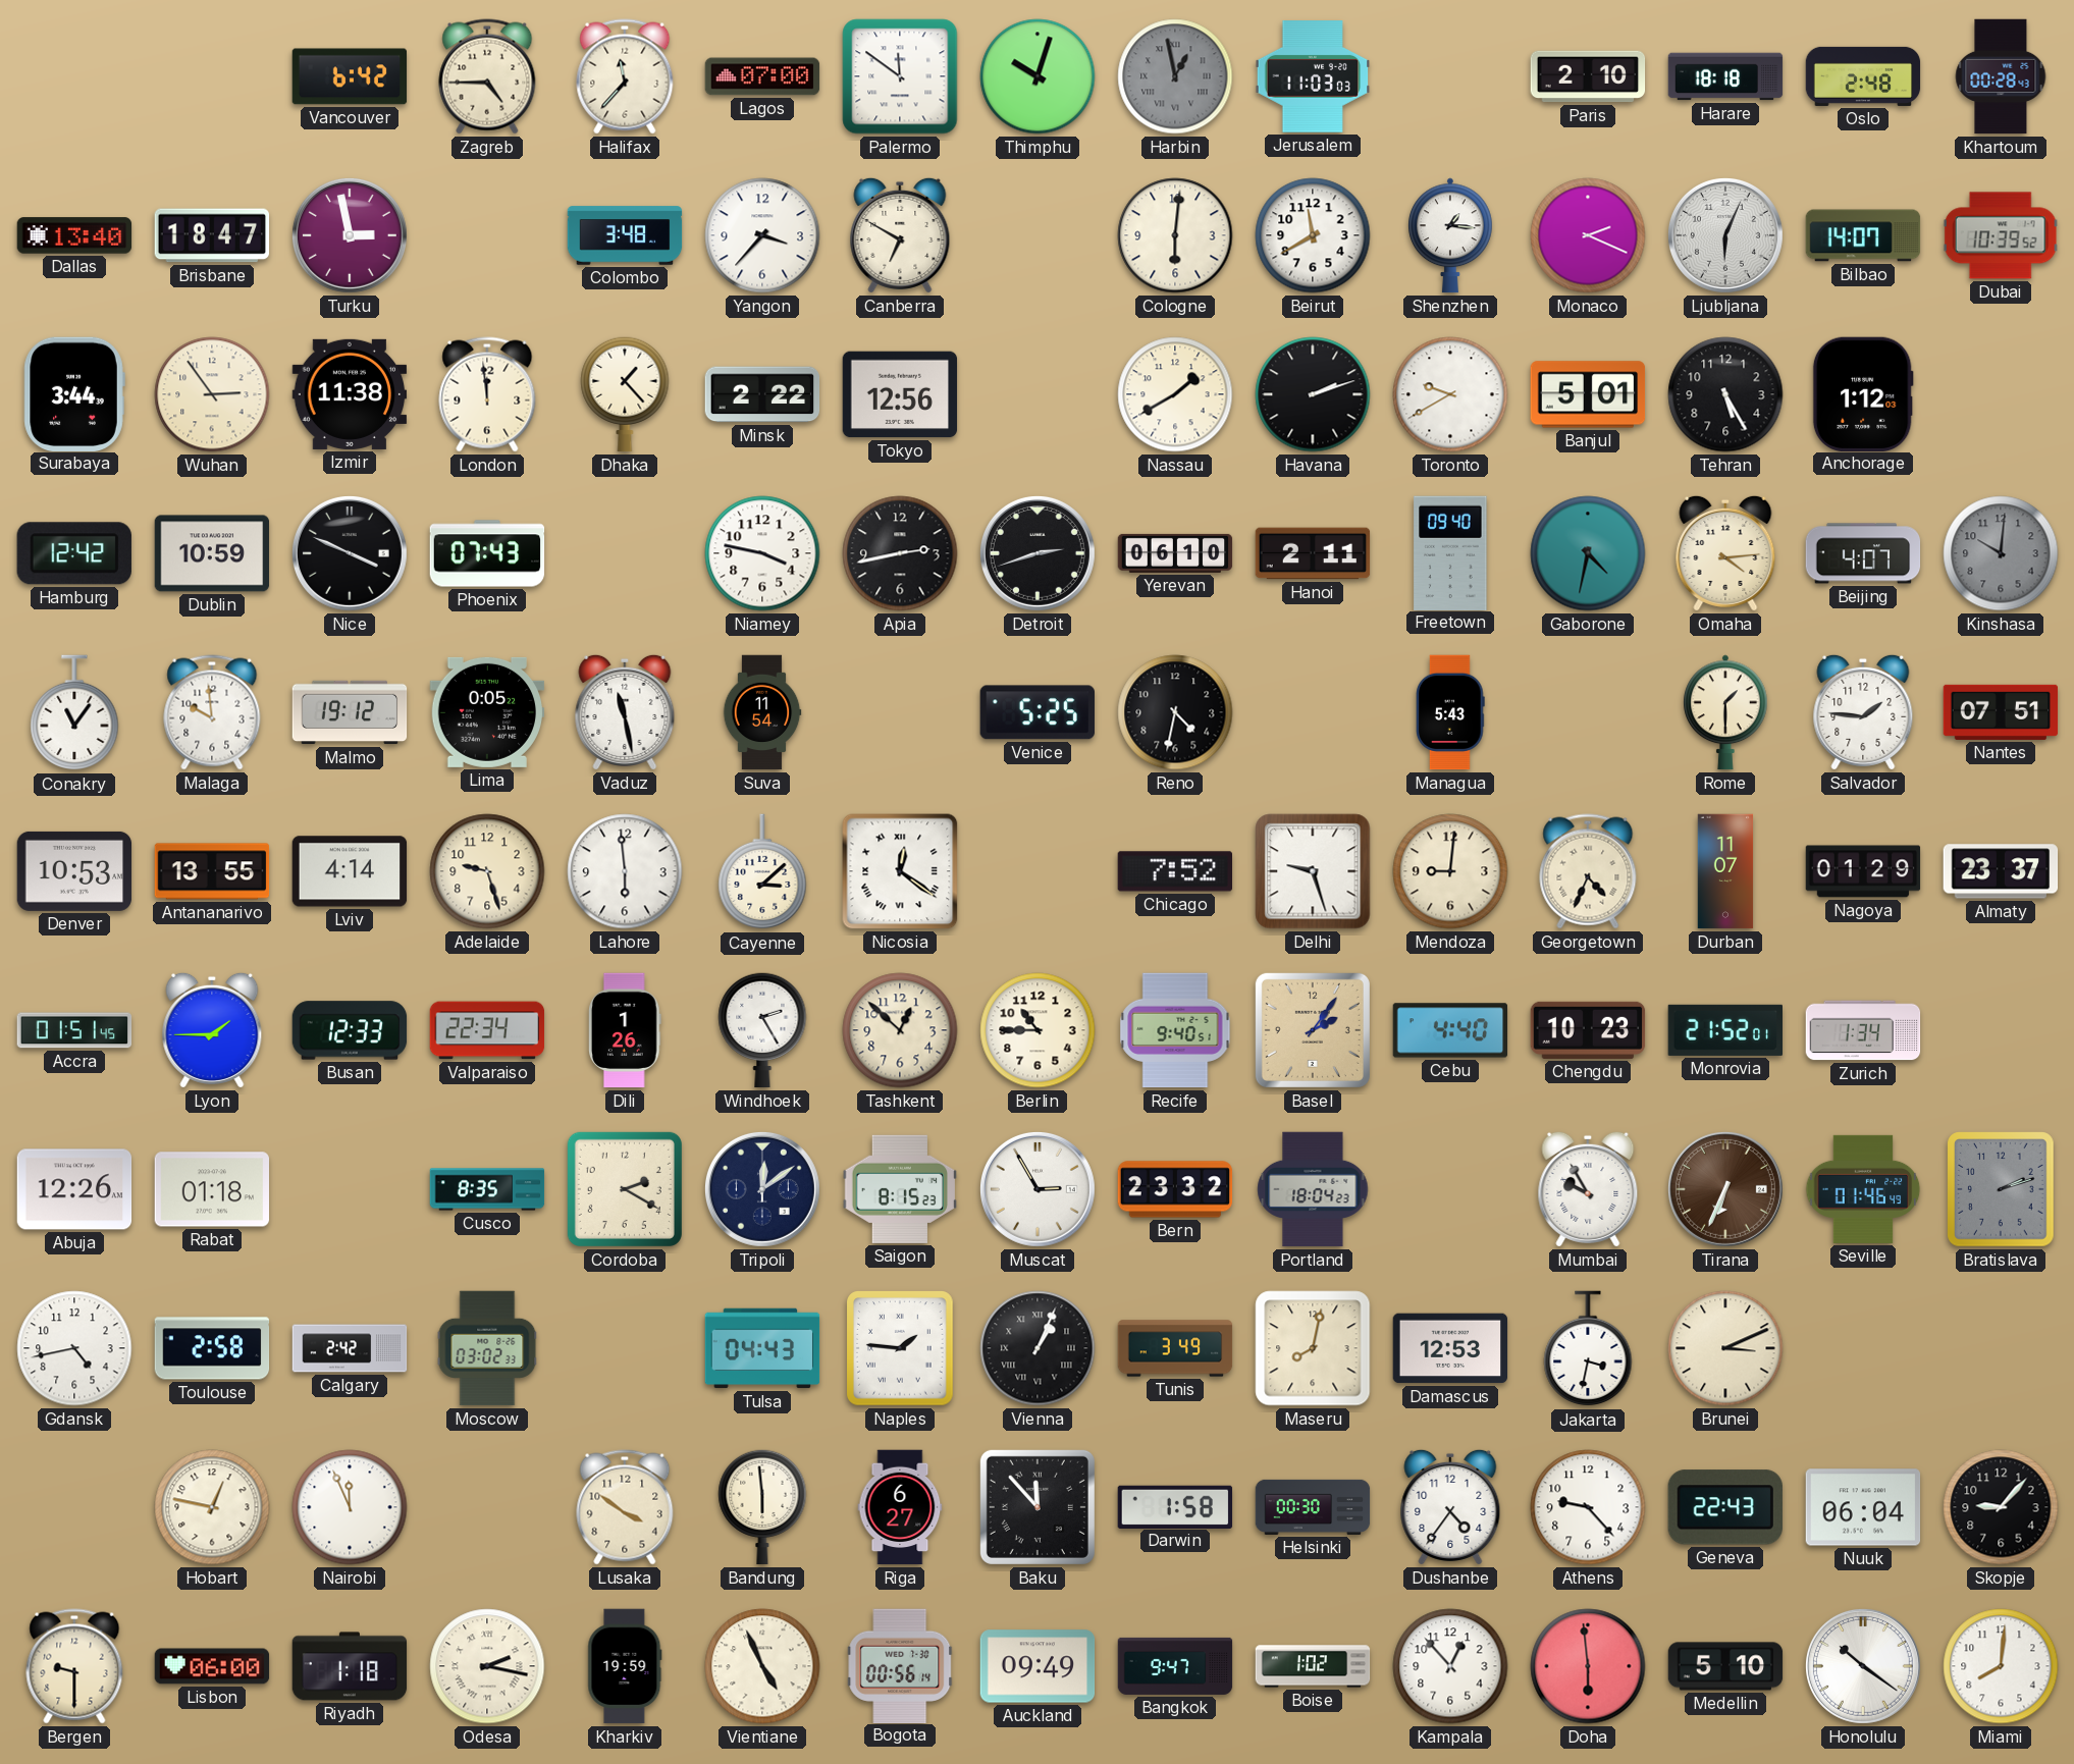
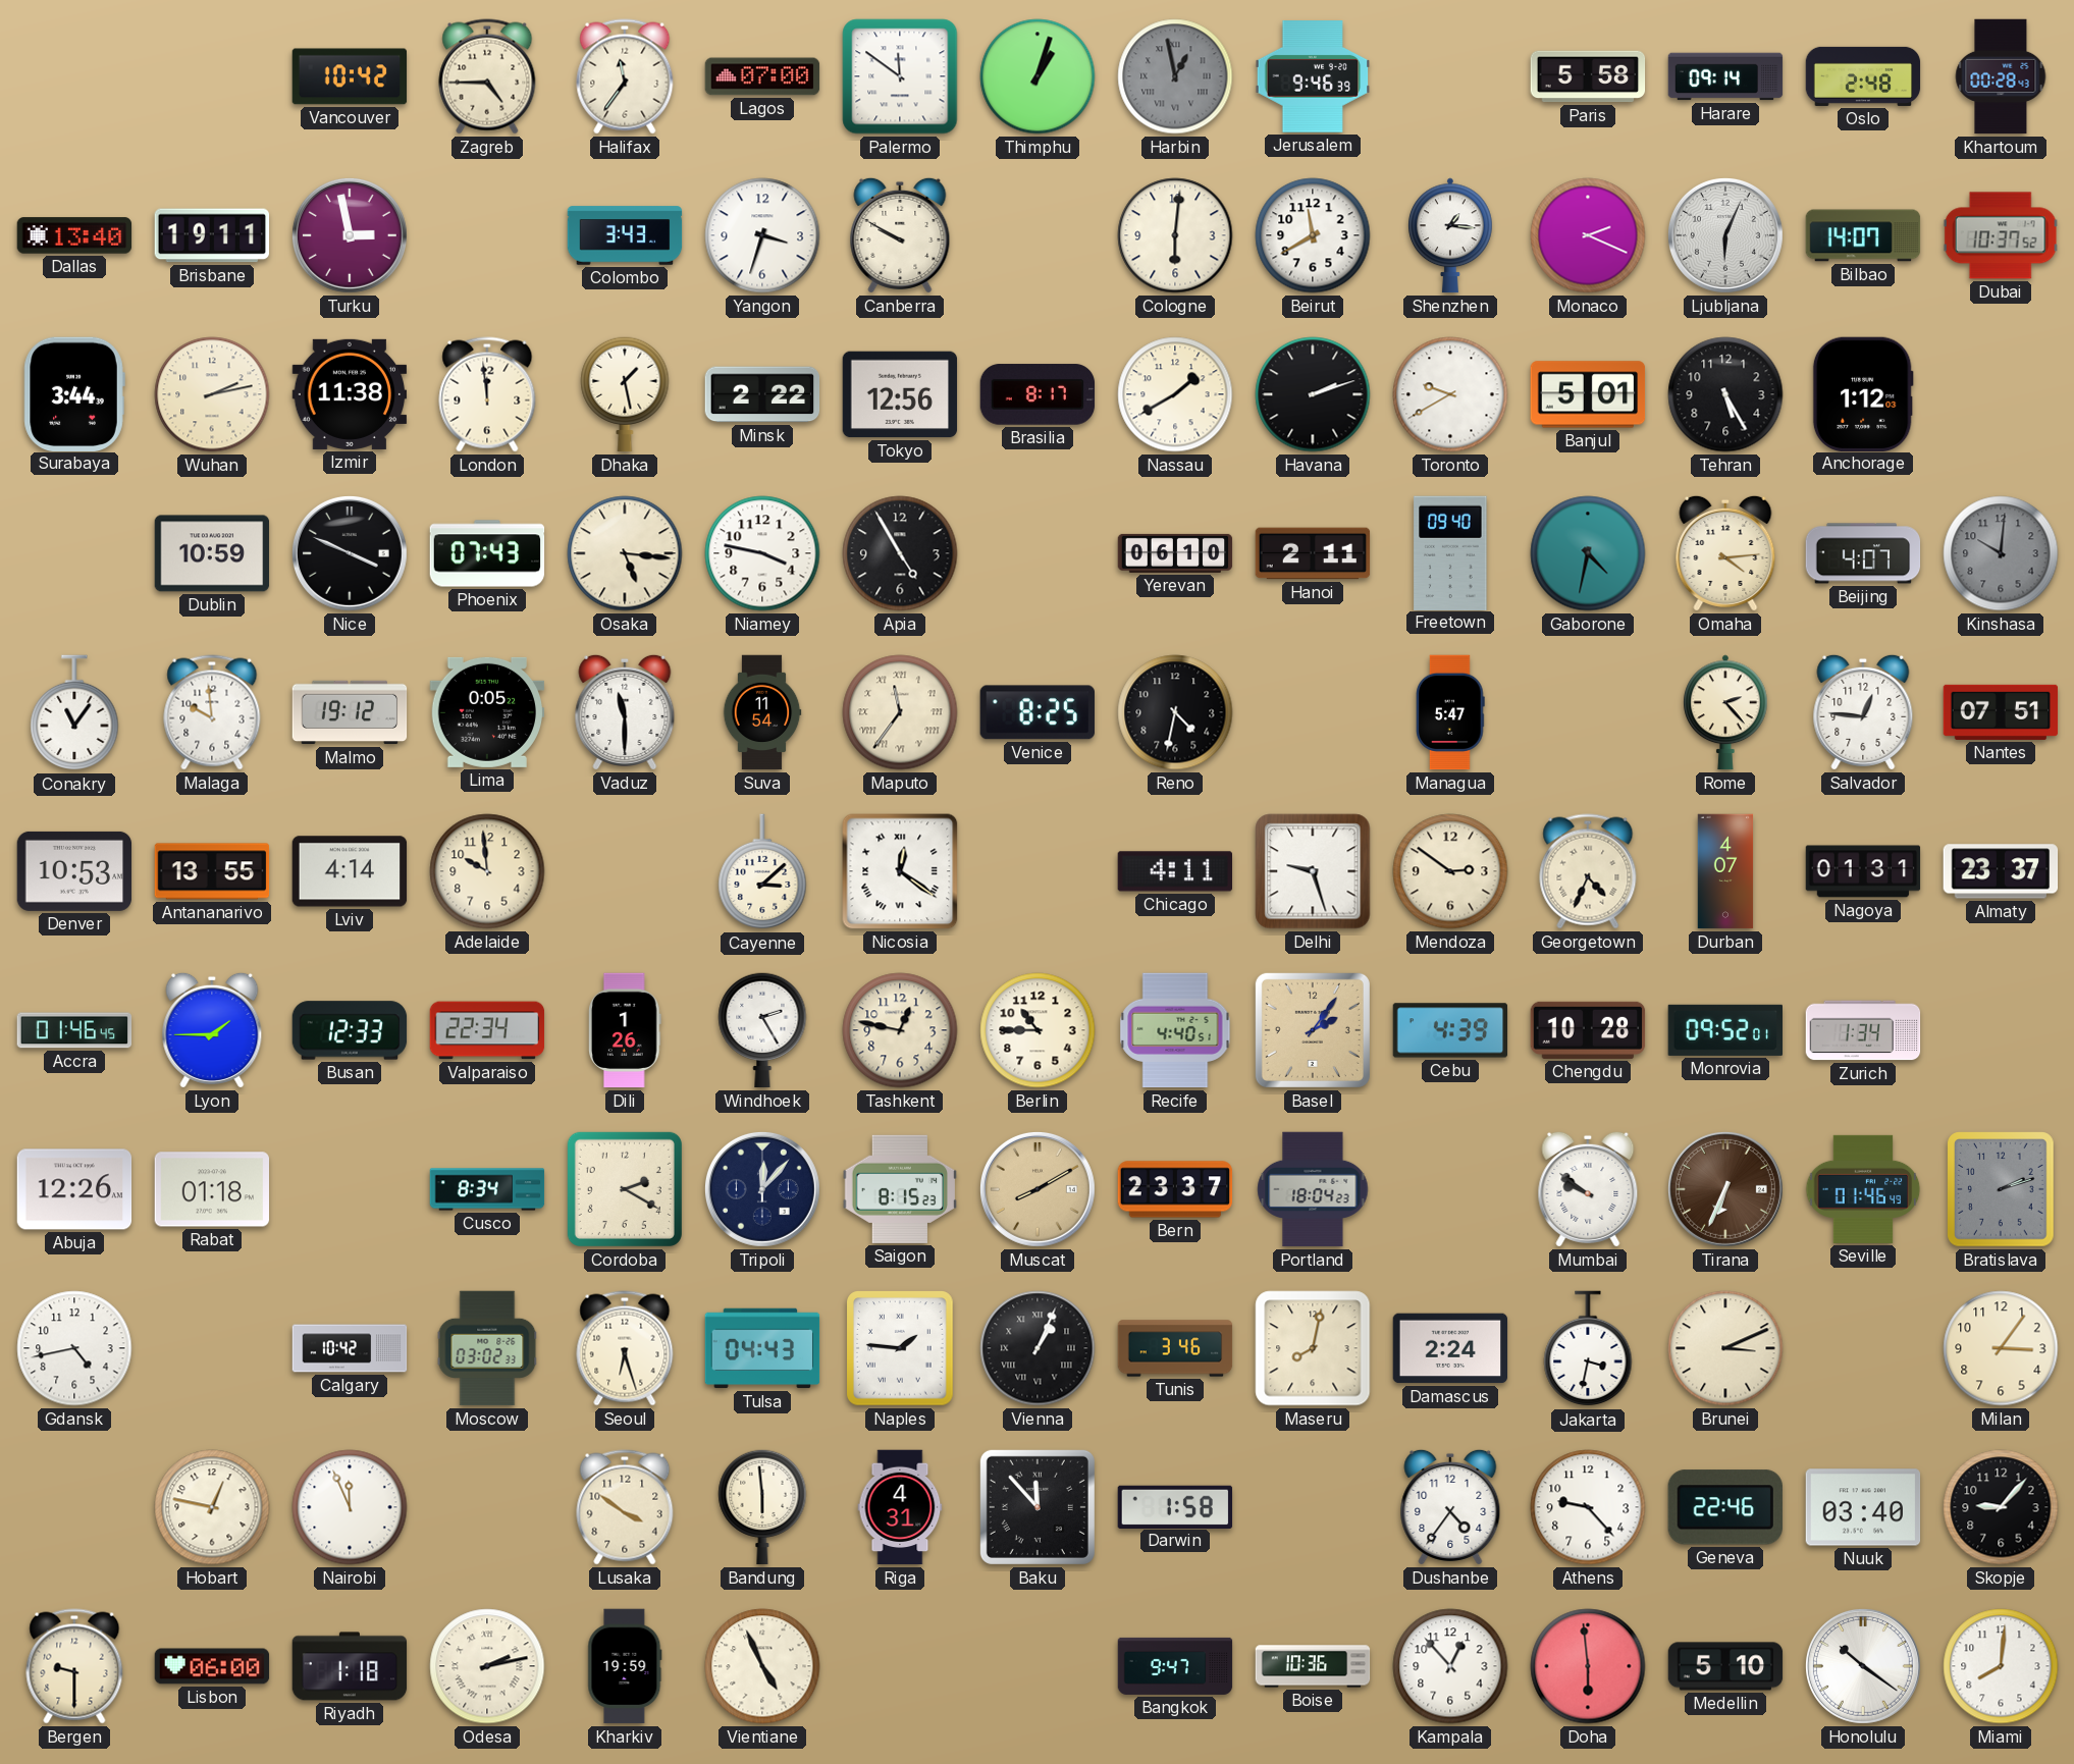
Vancouver: 6:42 -> 10:42 (350, 76)
Halifax: 11:37 -> 11:36 (625, 76)
Thimphu: 10:03 -> 1:03 (1038, 76)
Jerusalem: 11:03 -> 9:46 (1313, 77)
Paris: 2:10 -> 5:58 (1588, 76)
Harare: 18:18 -> 09:14 (1725, 76)
Brisbane: 18:47 -> 19:11 (212, 235)
Colombo: 3:48 -> 3:43 (625, 235)
Yangon: 3:37 -> 3:33 (762, 235)
Canberra: 6:50 -> 9:50 (900, 235)
Dubai: 10:39 -> 10:37 (2001, 235)
Wuhan: 2:54 -> 2:13 (212, 394)
Dhaka: 1:23 -> 1:28 (625, 394)
Brasilia: none -> 8:17 (1038, 394)
Hamburg: 12:42 -> none (74, 553)
Osaka: none -> 5:16 (625, 553)
Apia: 2:43 -> 4:55 (900, 553)
Detroit: 2:42 -> none (1038, 553)
Vaduz: 11:28 -> 11:30 (625, 712)
Maputo: none -> 11:36 (900, 712)
Venice: 5:25 -> 8:25 (1038, 712)
Managua: 5:43 -> 5:47 (1451, 712)
Rome: 1:30 -> 2:23 (1725, 712)
Salvador: 1:46 -> 12:46 (1863, 712)
Adelaide: 9:27 -> 9:59 (487, 871)
Lahore: 5:59 -> none (625, 871)
Chicago: 7:52 -> 4:11 (1174, 871)
Mendoza: 9:01 -> 2:51 (1450, 871)
Durban: 11:07 -> 4:07 (1725, 871)
Nagoya: 01:29 -> 01:31 (1863, 871)
Accra: 01:51 -> 01:46 (74, 1030)
Tashkent: 12:52 -> 12:47 (900, 1030)
Recife: 9:40 -> 4:40 (1175, 1030)
Cebu: 4:40 -> 4:39 (1450, 1030)
Chengdu: 10:23 -> 10:28 (1588, 1030)
Monrovia: 21:52 -> 09:52 (1725, 1030)
Cusco: 8:35 -> 8:34 (487, 1189)
Tripoli: 12:09 -> 12:07 (762, 1189)
Muscat: 2:55 -> 8:10 (1038, 1189)
Muscat dial: white -> champagne (1038, 1189)
Bern: 23:32 -> 23:37 (1175, 1189)
Mumbai: 9:55 -> 9:51 (1588, 1189)
Toulouse: 2:58 -> none (212, 1348)
Calgary: 2:42 -> 10:42 (350, 1348)
Seoul: none -> 6:27 (625, 1348)
Tunis: 3:49 -> 3:46 (1175, 1348)
Damascus: 12:53 -> 2:24 (1450, 1348)
Milan: none -> 3:06 (2001, 1348)
Riga: 6:27 -> 4:31 (900, 1507)
Helsinki: 00:30 -> none (1313, 1507)
Geneva: 22:43 -> 22:46 (1725, 1507)
Nuuk: 06:04 -> 03:40 (1863, 1507)
Odesa: 2:17 -> 2:13 (487, 1666)
Bogota: 00:56 -> none (900, 1665)
Auckland: 09:49 -> none (1038, 1666)
Boise: 1:02 -> 10:36 (1313, 1666)
